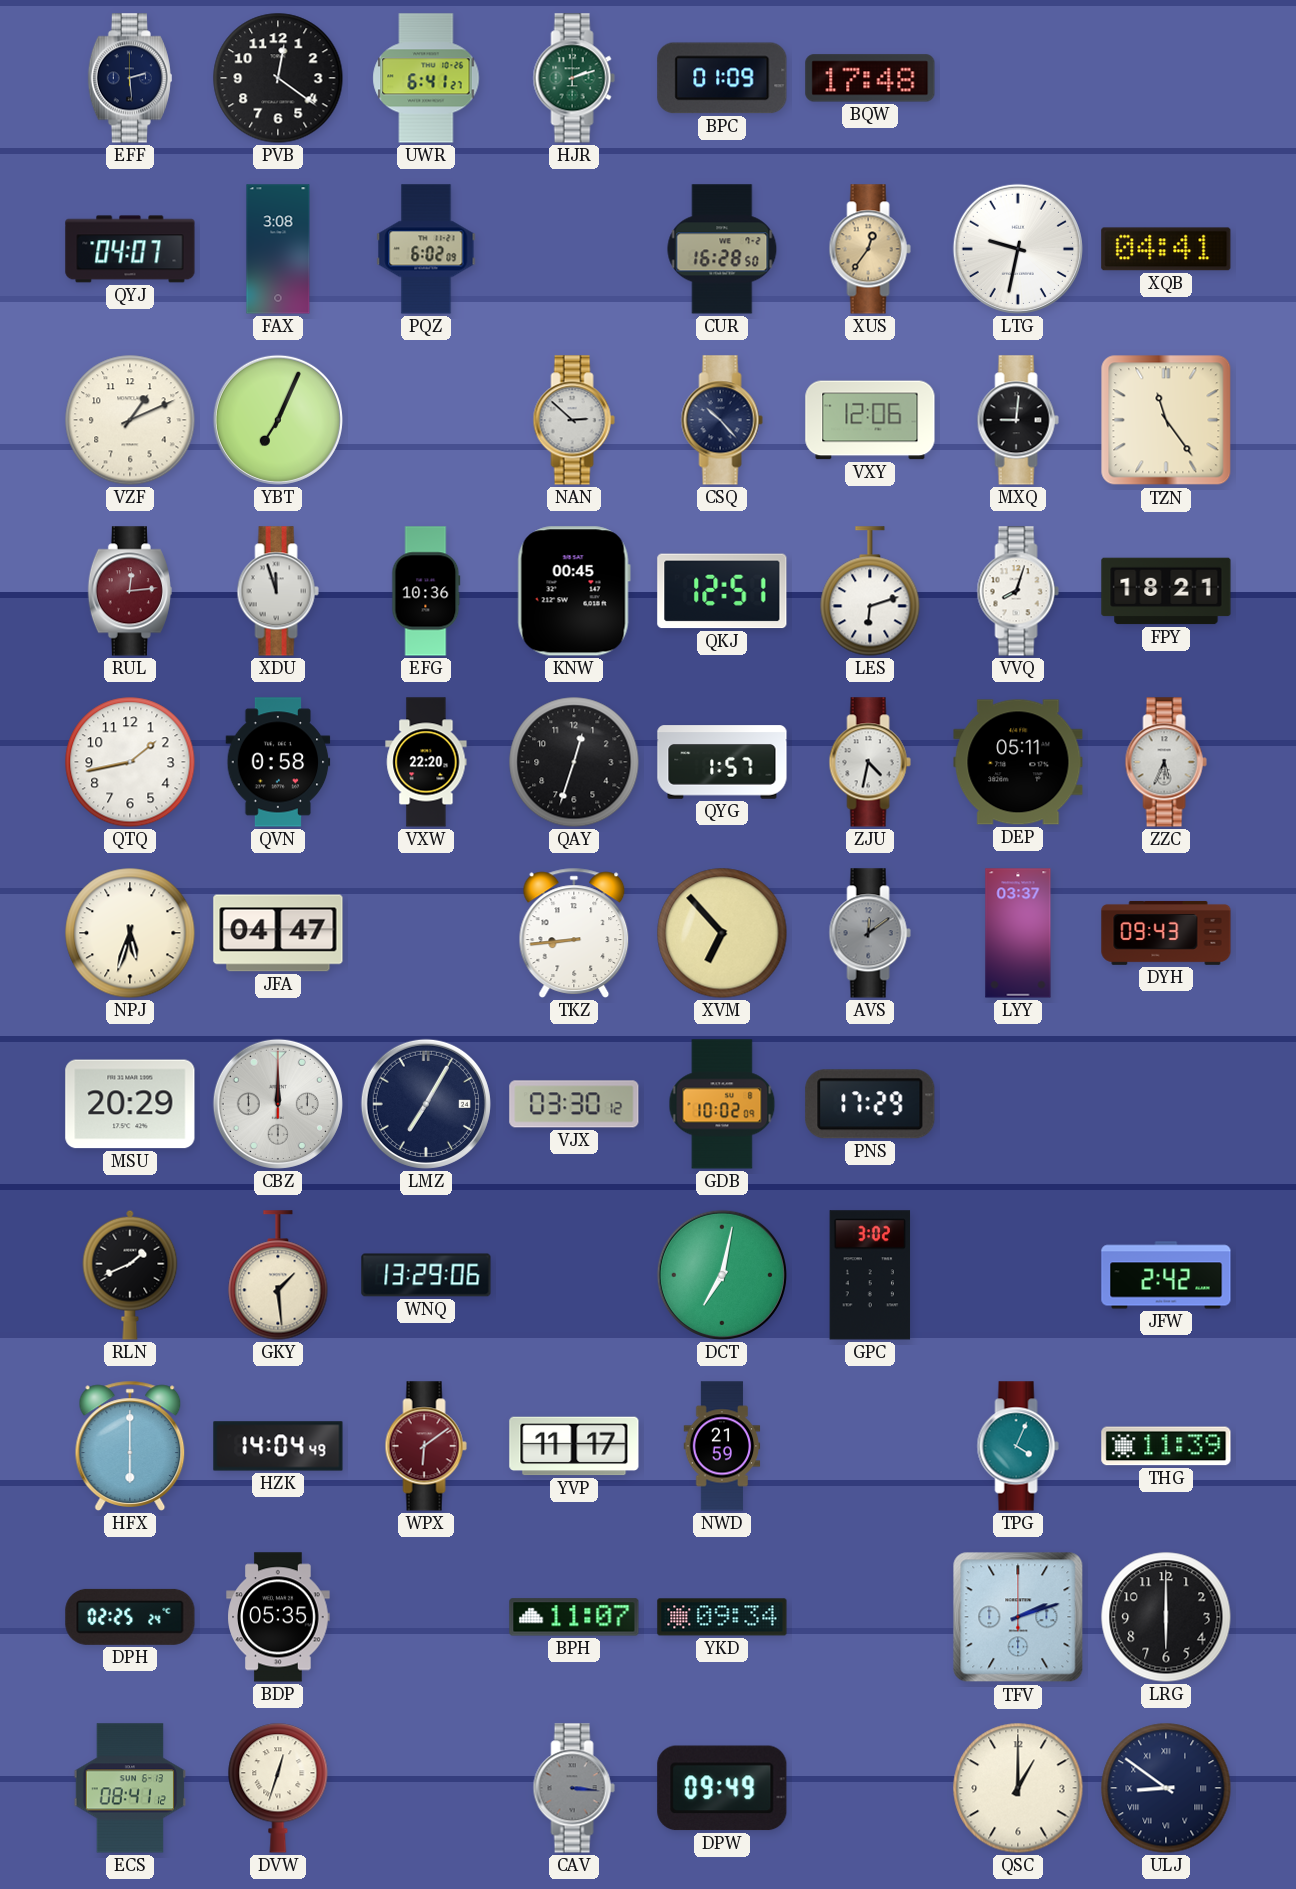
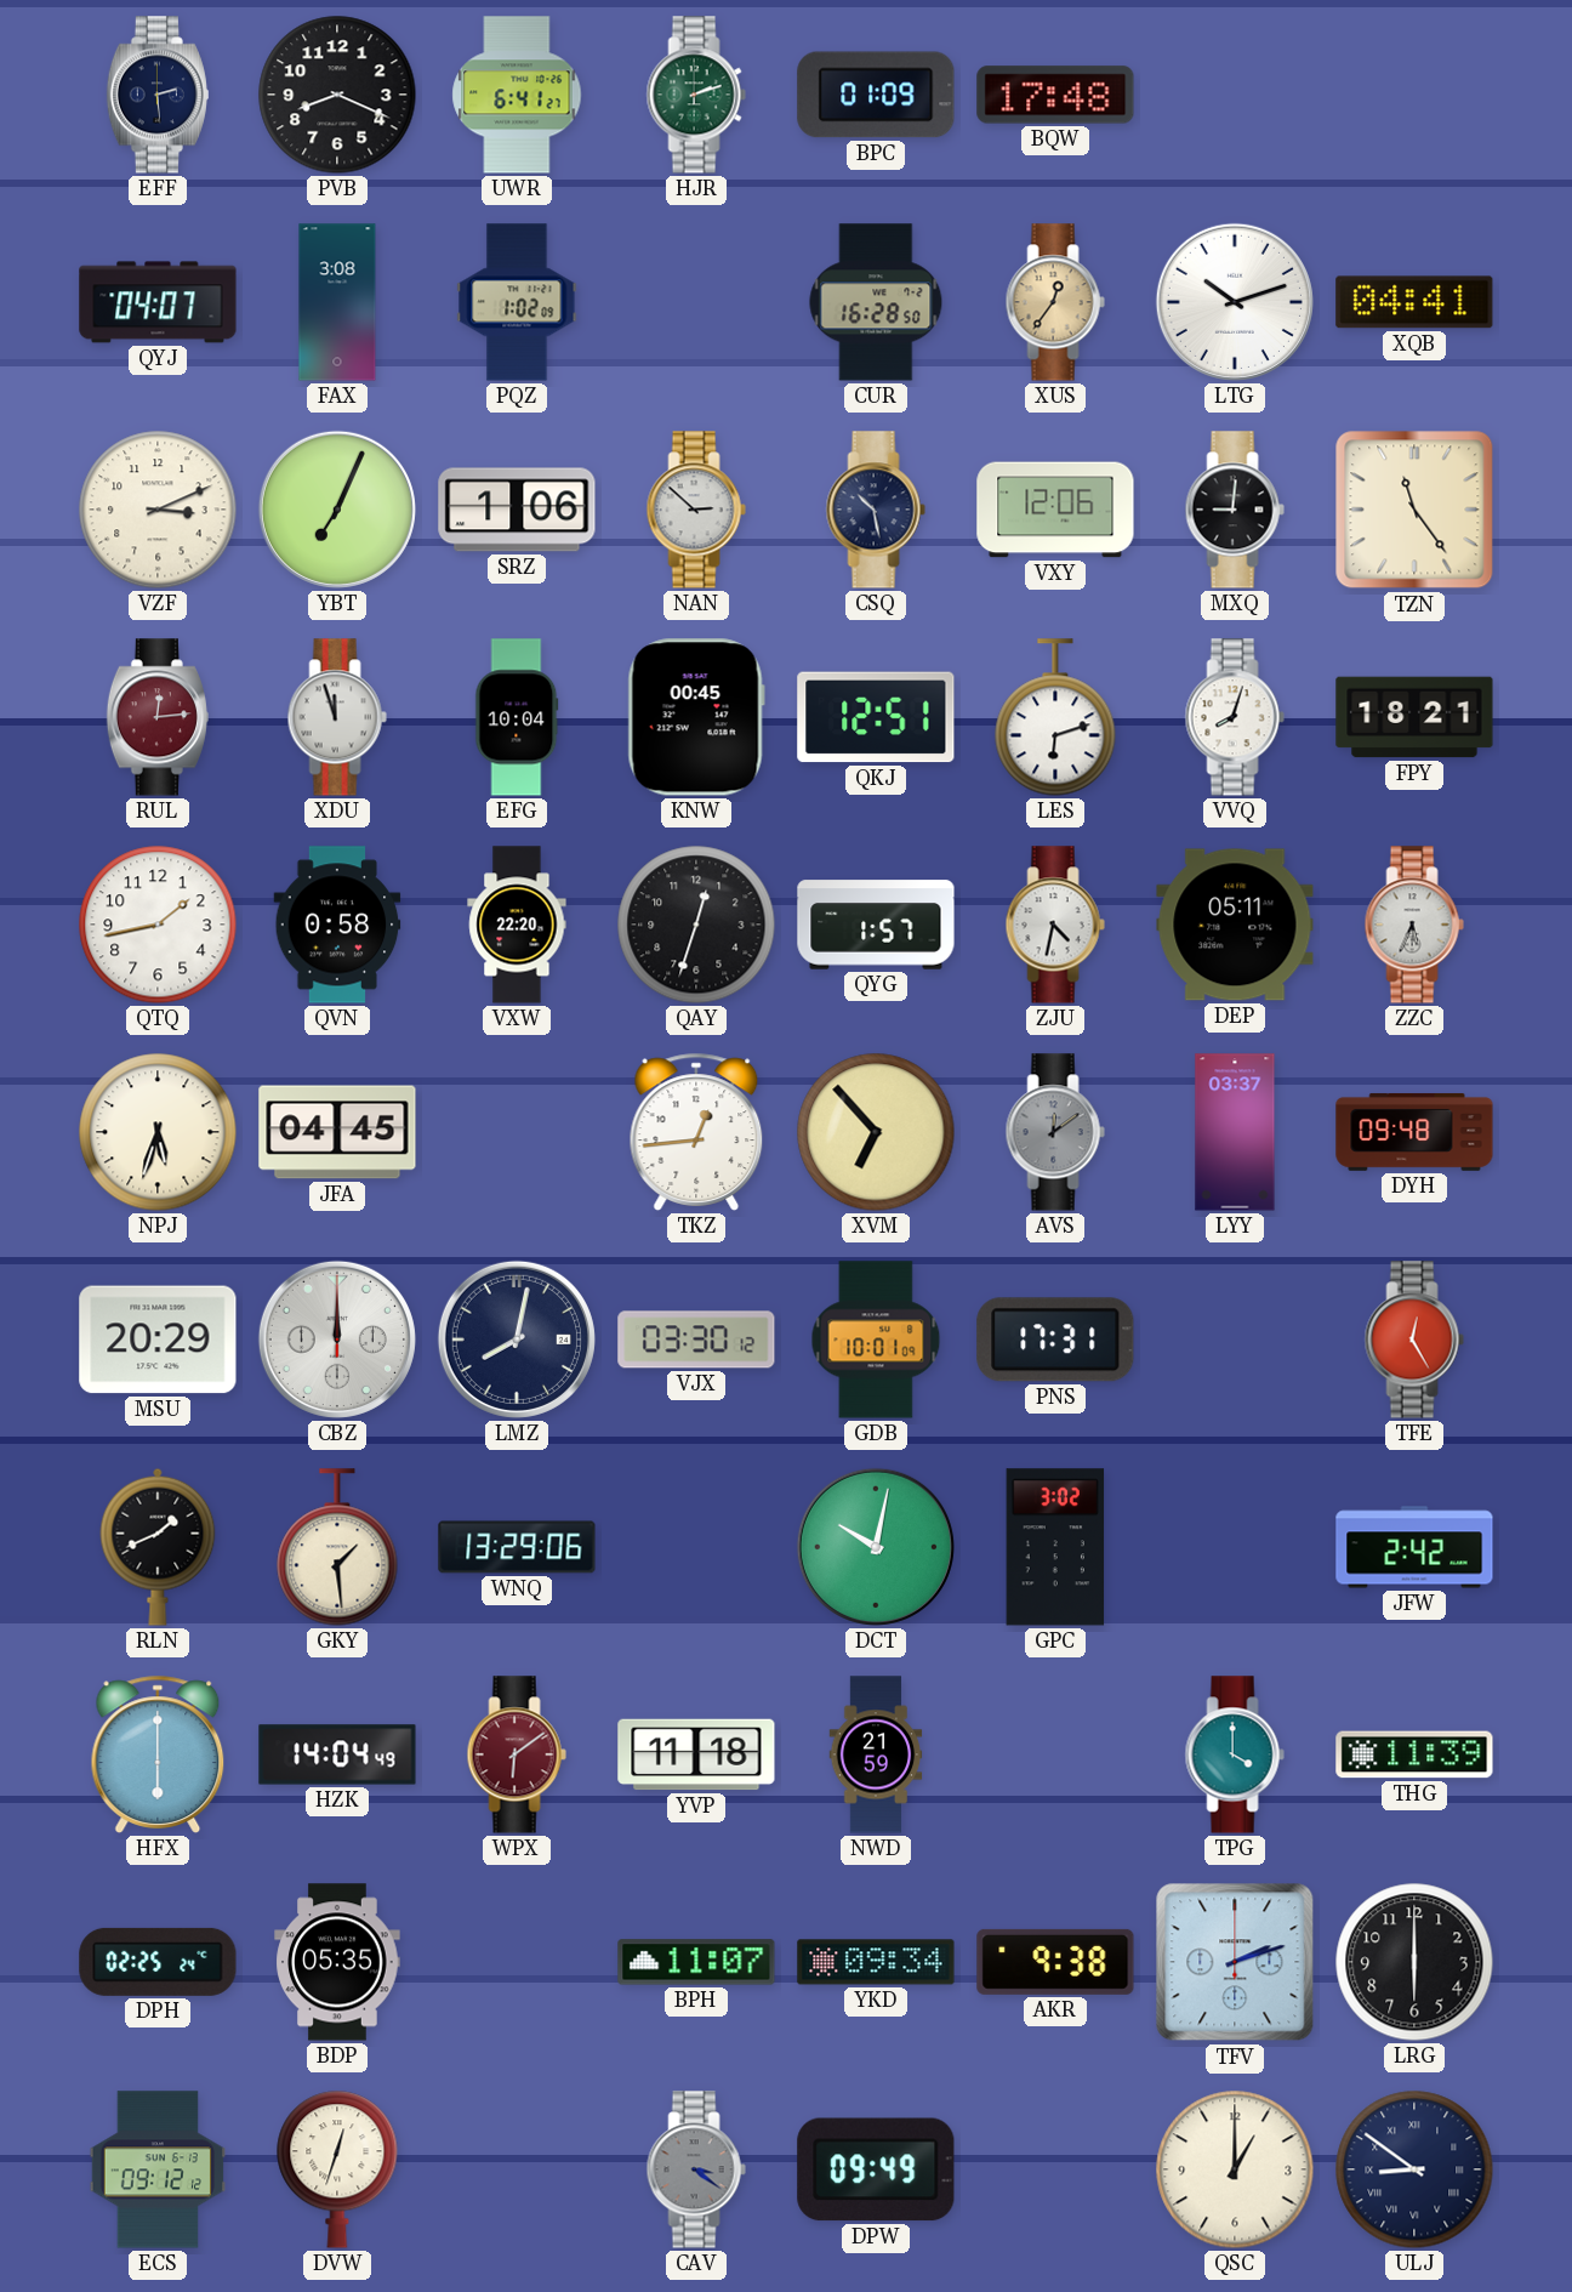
PVB: 12:21 -> 8:19 (337, 95)
PQZ: 6:02 -> 1:02 (517, 302)
LTG: 9:32 -> 10:12 (1235, 302)
VZF: 1:11 -> 3:11 (158, 510)
SRZ: none -> 1:06 (517, 510)
CSQ: 10:23 -> 10:28 (876, 510)
EFG: 10:36 -> 10:04 (517, 717)
JFA: 04:47 -> 04:45 (337, 1132)
TKZ: 8:44 -> 12:44 (696, 1132)
DYH: 09:43 -> 09:48 (1414, 1132)
LMZ: 7:05 -> 8:02 (517, 1340)
GDB: 10:02 -> 10:01 (876, 1340)
PNS: 17:29 -> 17:31 (1055, 1340)
TFE: none -> 12:25 (1414, 1340)
DCT: 7:02 -> 10:02 (876, 1547)
YVP: 11:17 -> 11:18 (696, 1754)
TPG: 4:04 -> 4:00 (1235, 1754)
AKR: none -> 9:38 (1055, 1962)
ECS: 08:41 -> 09:12 (158, 2169)
CAV: 3:16 -> 3:21 (696, 2169)
